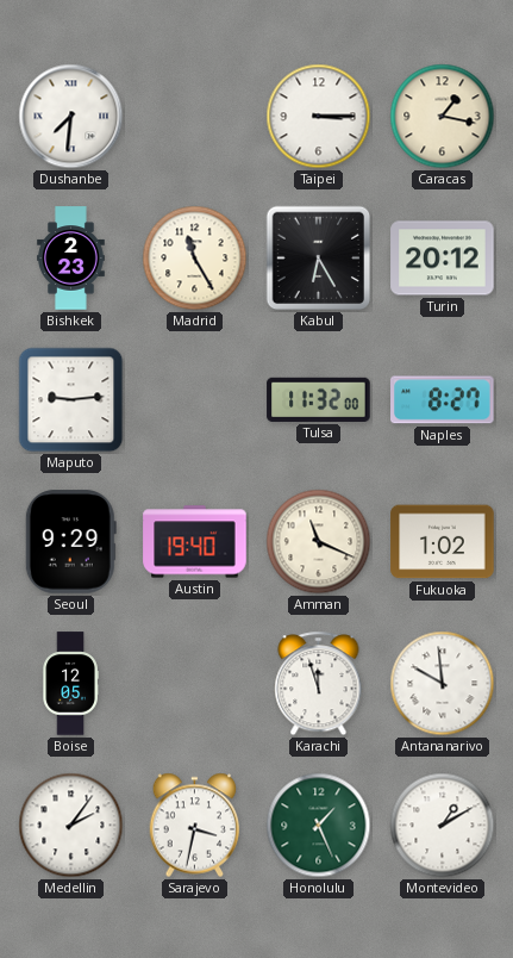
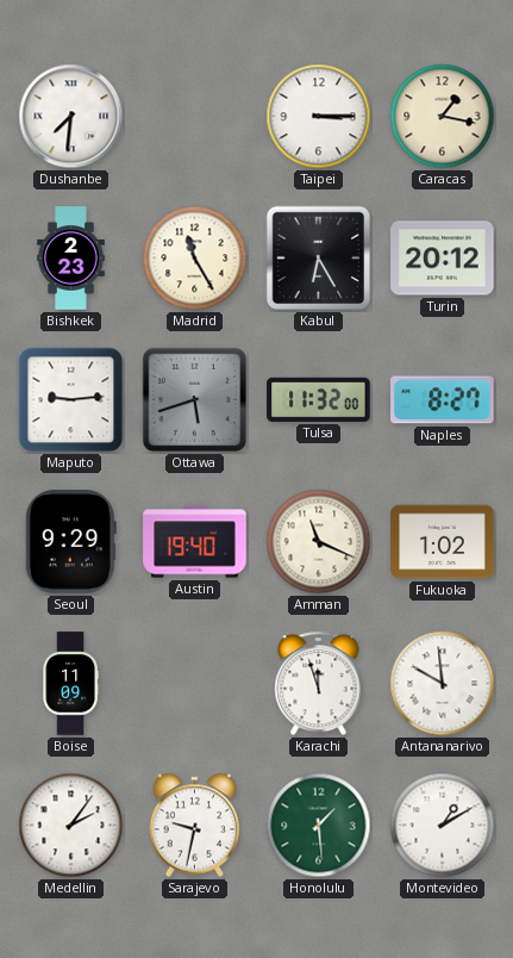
Ottawa: none -> 5:42 (195, 400)
Boise: 12:05 -> 11:09 (70, 684)
Sarajevo: 3:32 -> 9:32 (195, 826)
Honolulu: 1:26 -> 1:29 (319, 826)
